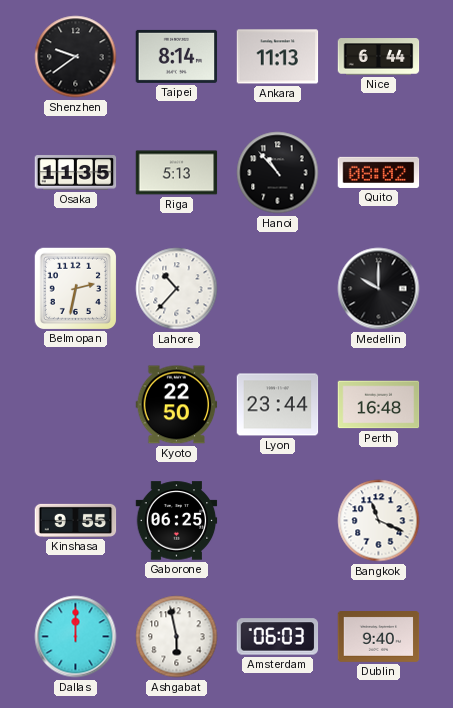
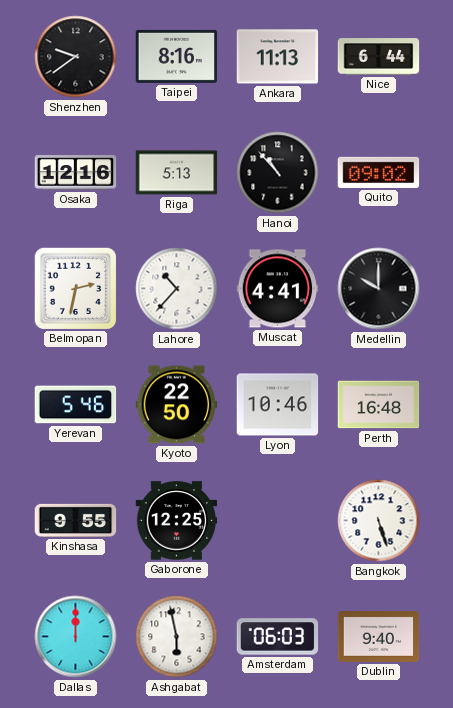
Taipei: 8:14 -> 8:16 (177, 56)
Osaka: 11:35 -> 12:16 (76, 173)
Quito: 08:02 -> 09:02 (379, 172)
Muscat: none -> 4:41 (278, 289)
Yerevan: none -> 5:46 (76, 405)
Lyon: 23:44 -> 10:46 (278, 405)
Gaborone: 06:25 -> 12:25 (177, 521)
Bangkok: 11:19 -> 5:27 (379, 521)
